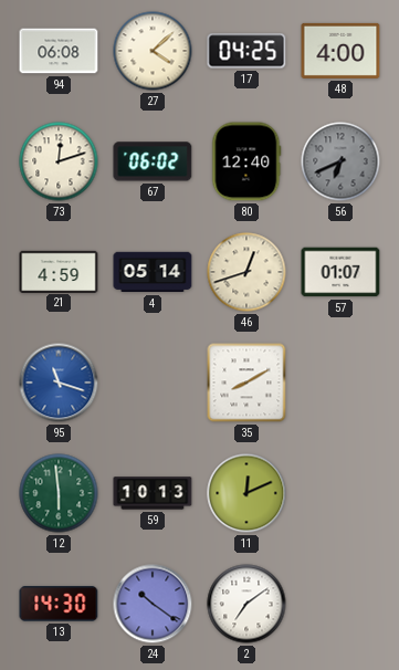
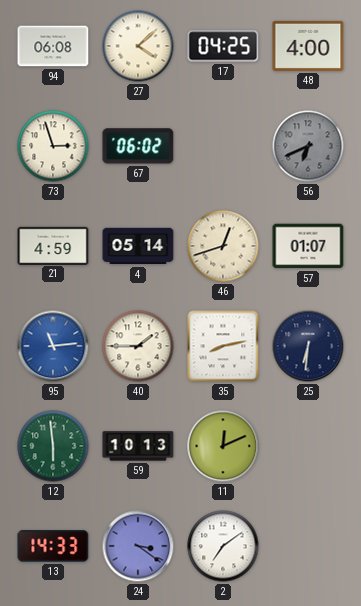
73: 12:12 -> 2:57 (53, 146)
80: 12:40 -> none (246, 161)
95: 11:18 -> 11:14 (53, 346)
40: none -> 1:45 (138, 346)
35: 8:10 -> 8:13 (223, 346)
25: none -> 6:31 (308, 346)
13: 14:30 -> 14:33 (53, 546)
24: 10:21 -> 3:21 (138, 546)
